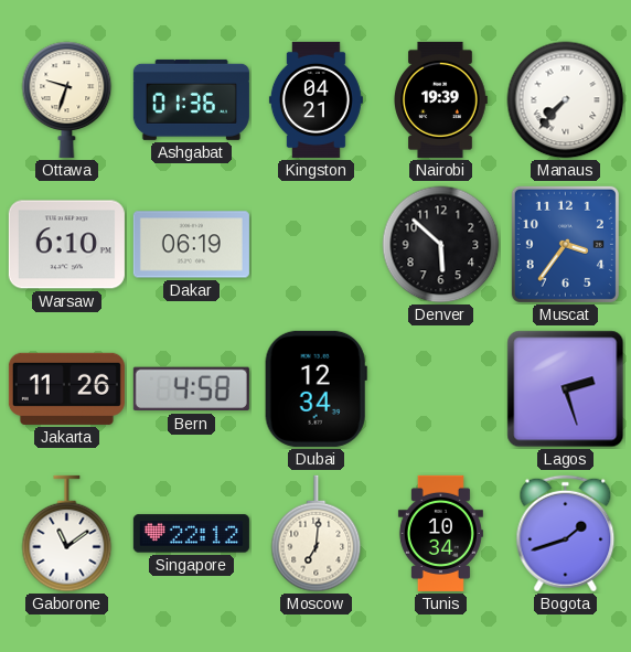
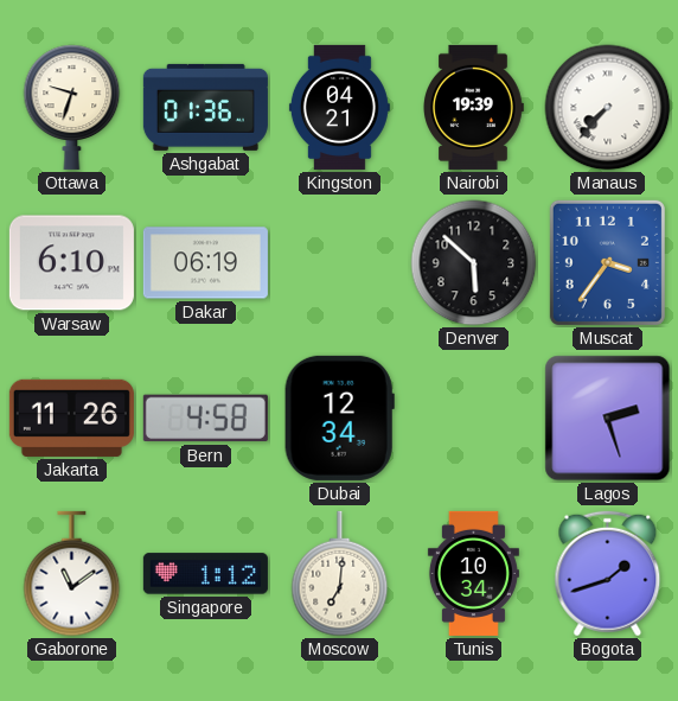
Singapore: 22:12 -> 1:12 (205, 574)
